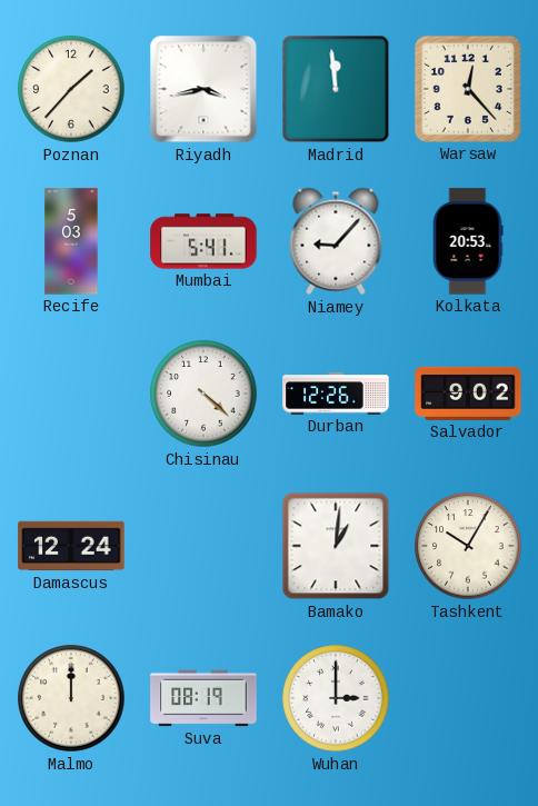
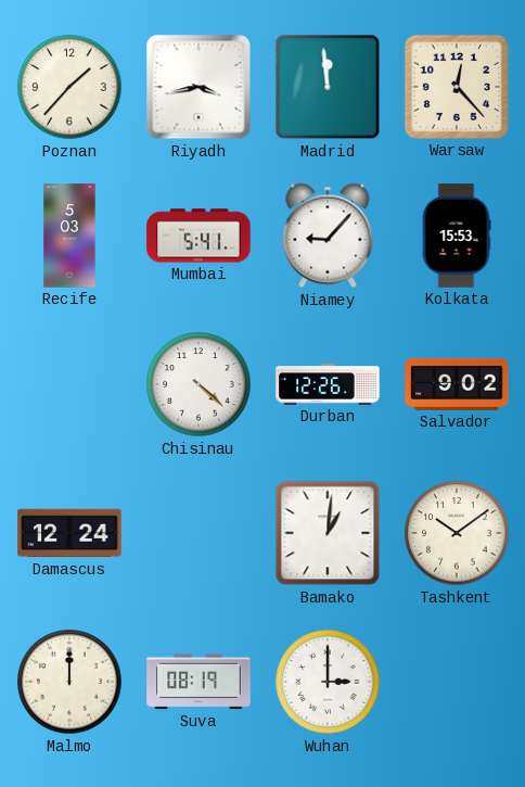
Kolkata: 20:53 -> 15:53 (457, 236)
Tashkent: 10:05 -> 10:09 (457, 533)
